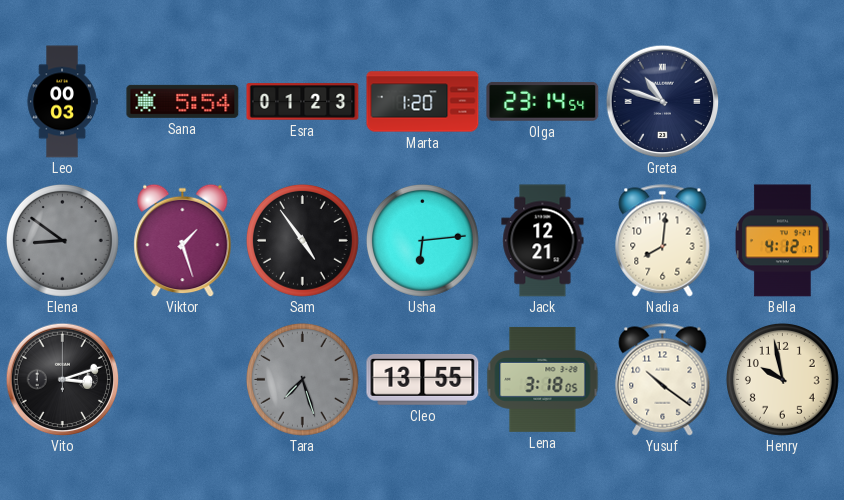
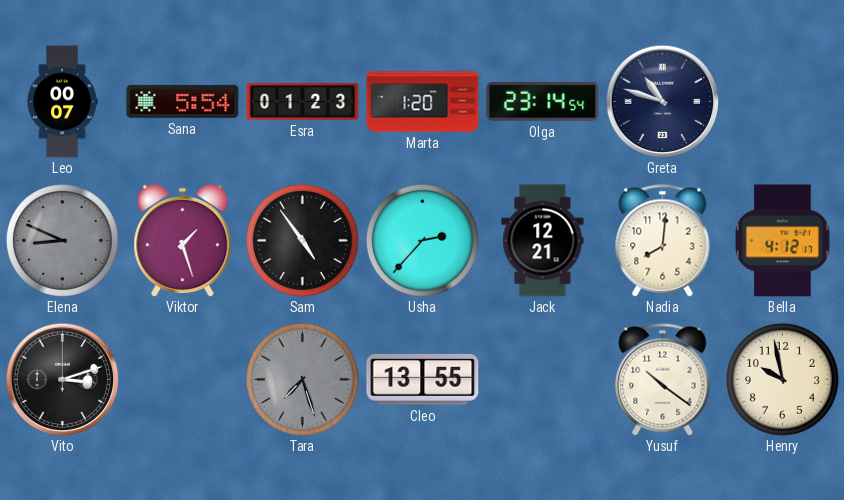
Leo: 00:03 -> 00:07 (62, 102)
Elena: 8:51 -> 8:49 (62, 240)
Usha: 6:14 -> 2:37 (422, 240)
Lena: 3:18 -> none (543, 379)
